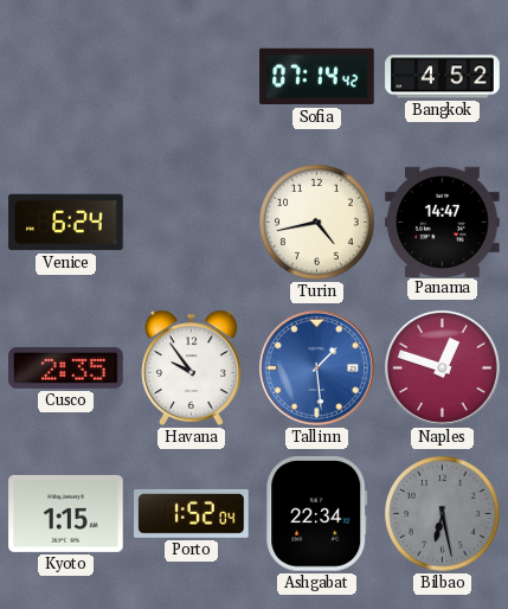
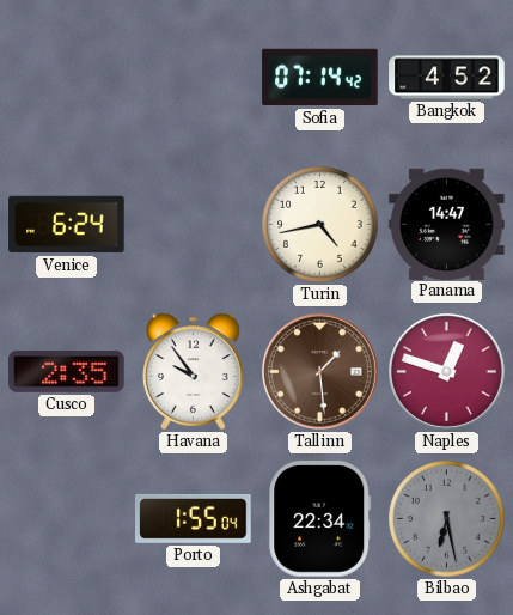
Tallinn dial: blue -> brown (319, 371)
Kyoto: 1:15 -> none (66, 513)
Porto: 1:52 -> 1:55 (194, 518)
